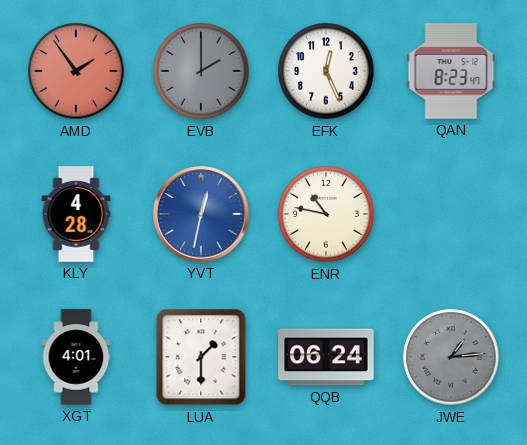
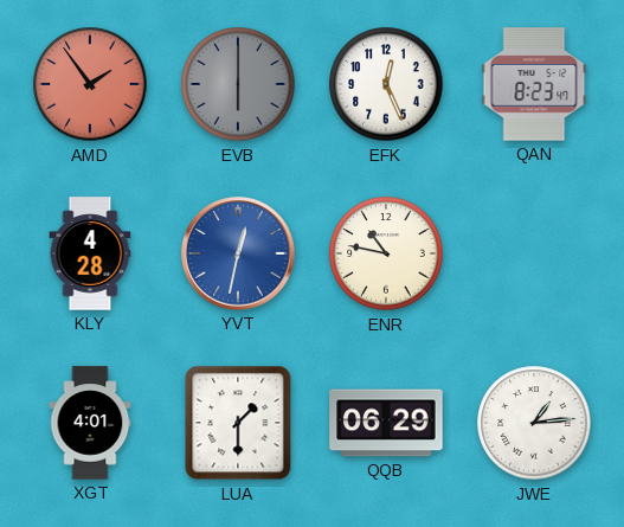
EVB: 2:00 -> 6:00 (238, 84)
QQB: 06:24 -> 06:29 (386, 423)
JWE dial: grey -> white (534, 423)
